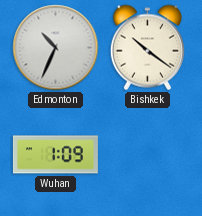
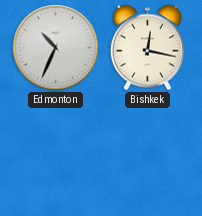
Bishkek: 10:21 -> 12:17 (147, 48)
Wuhan: 1:09 -> none (55, 155)
